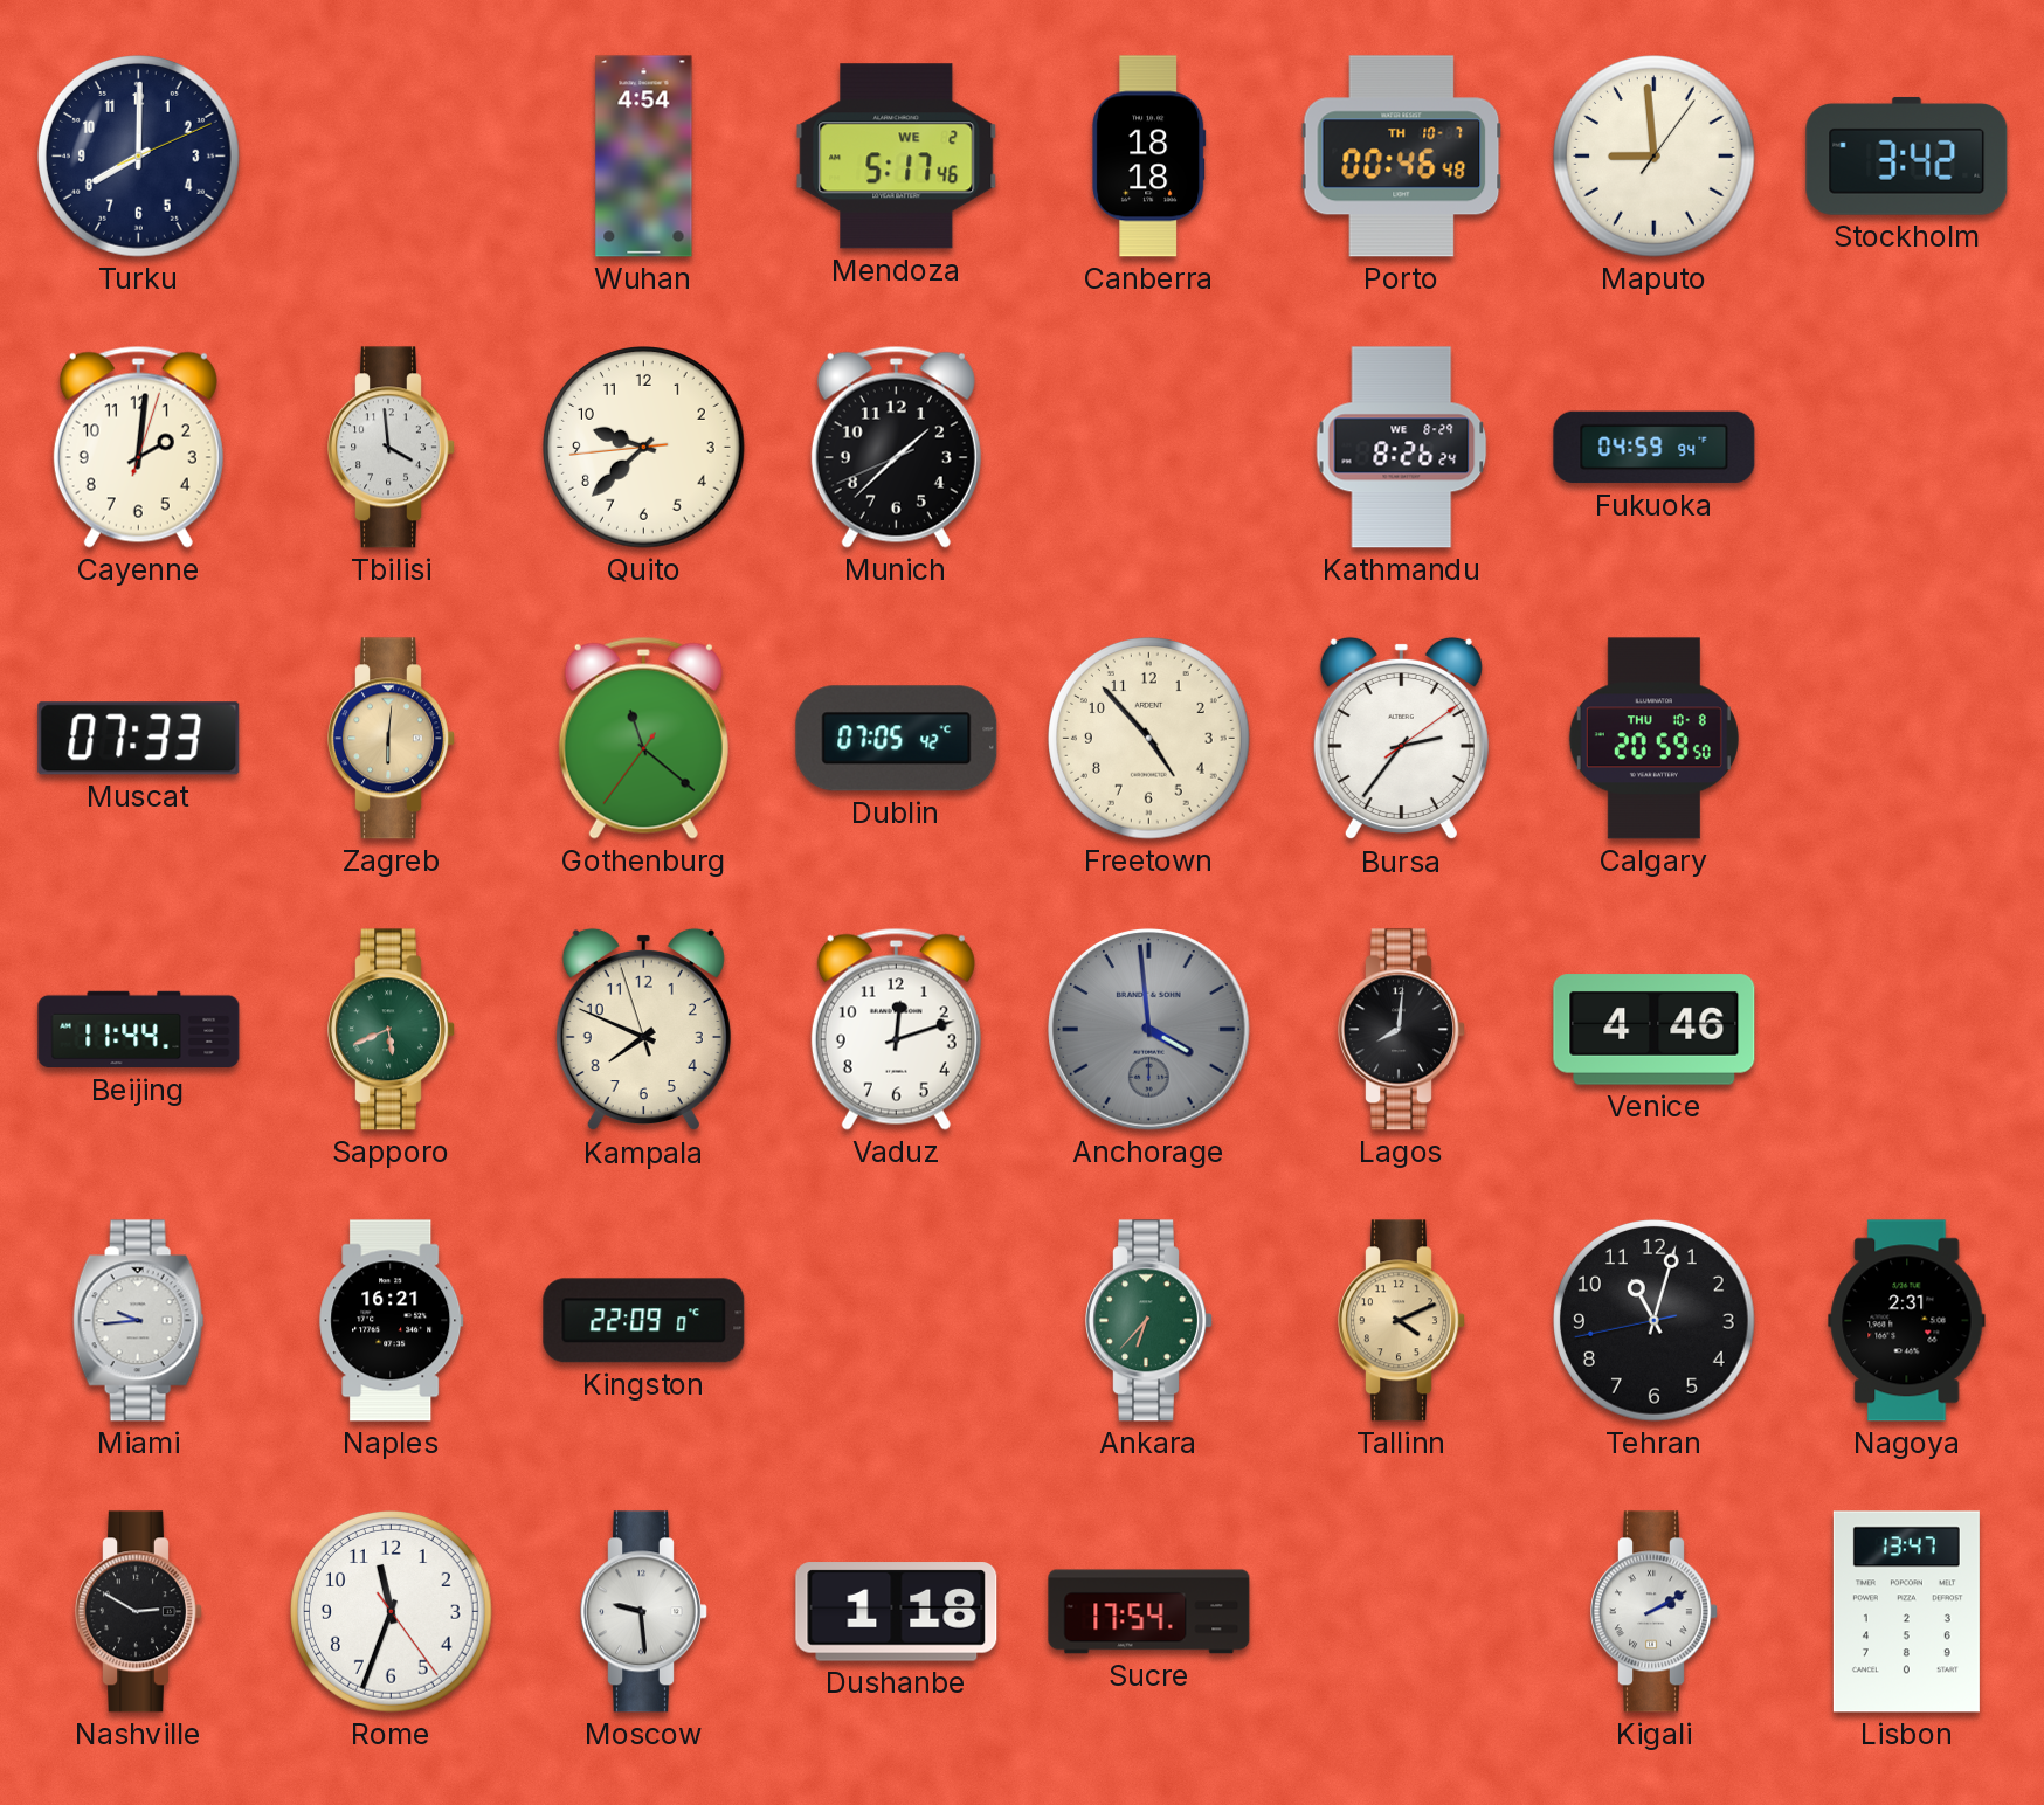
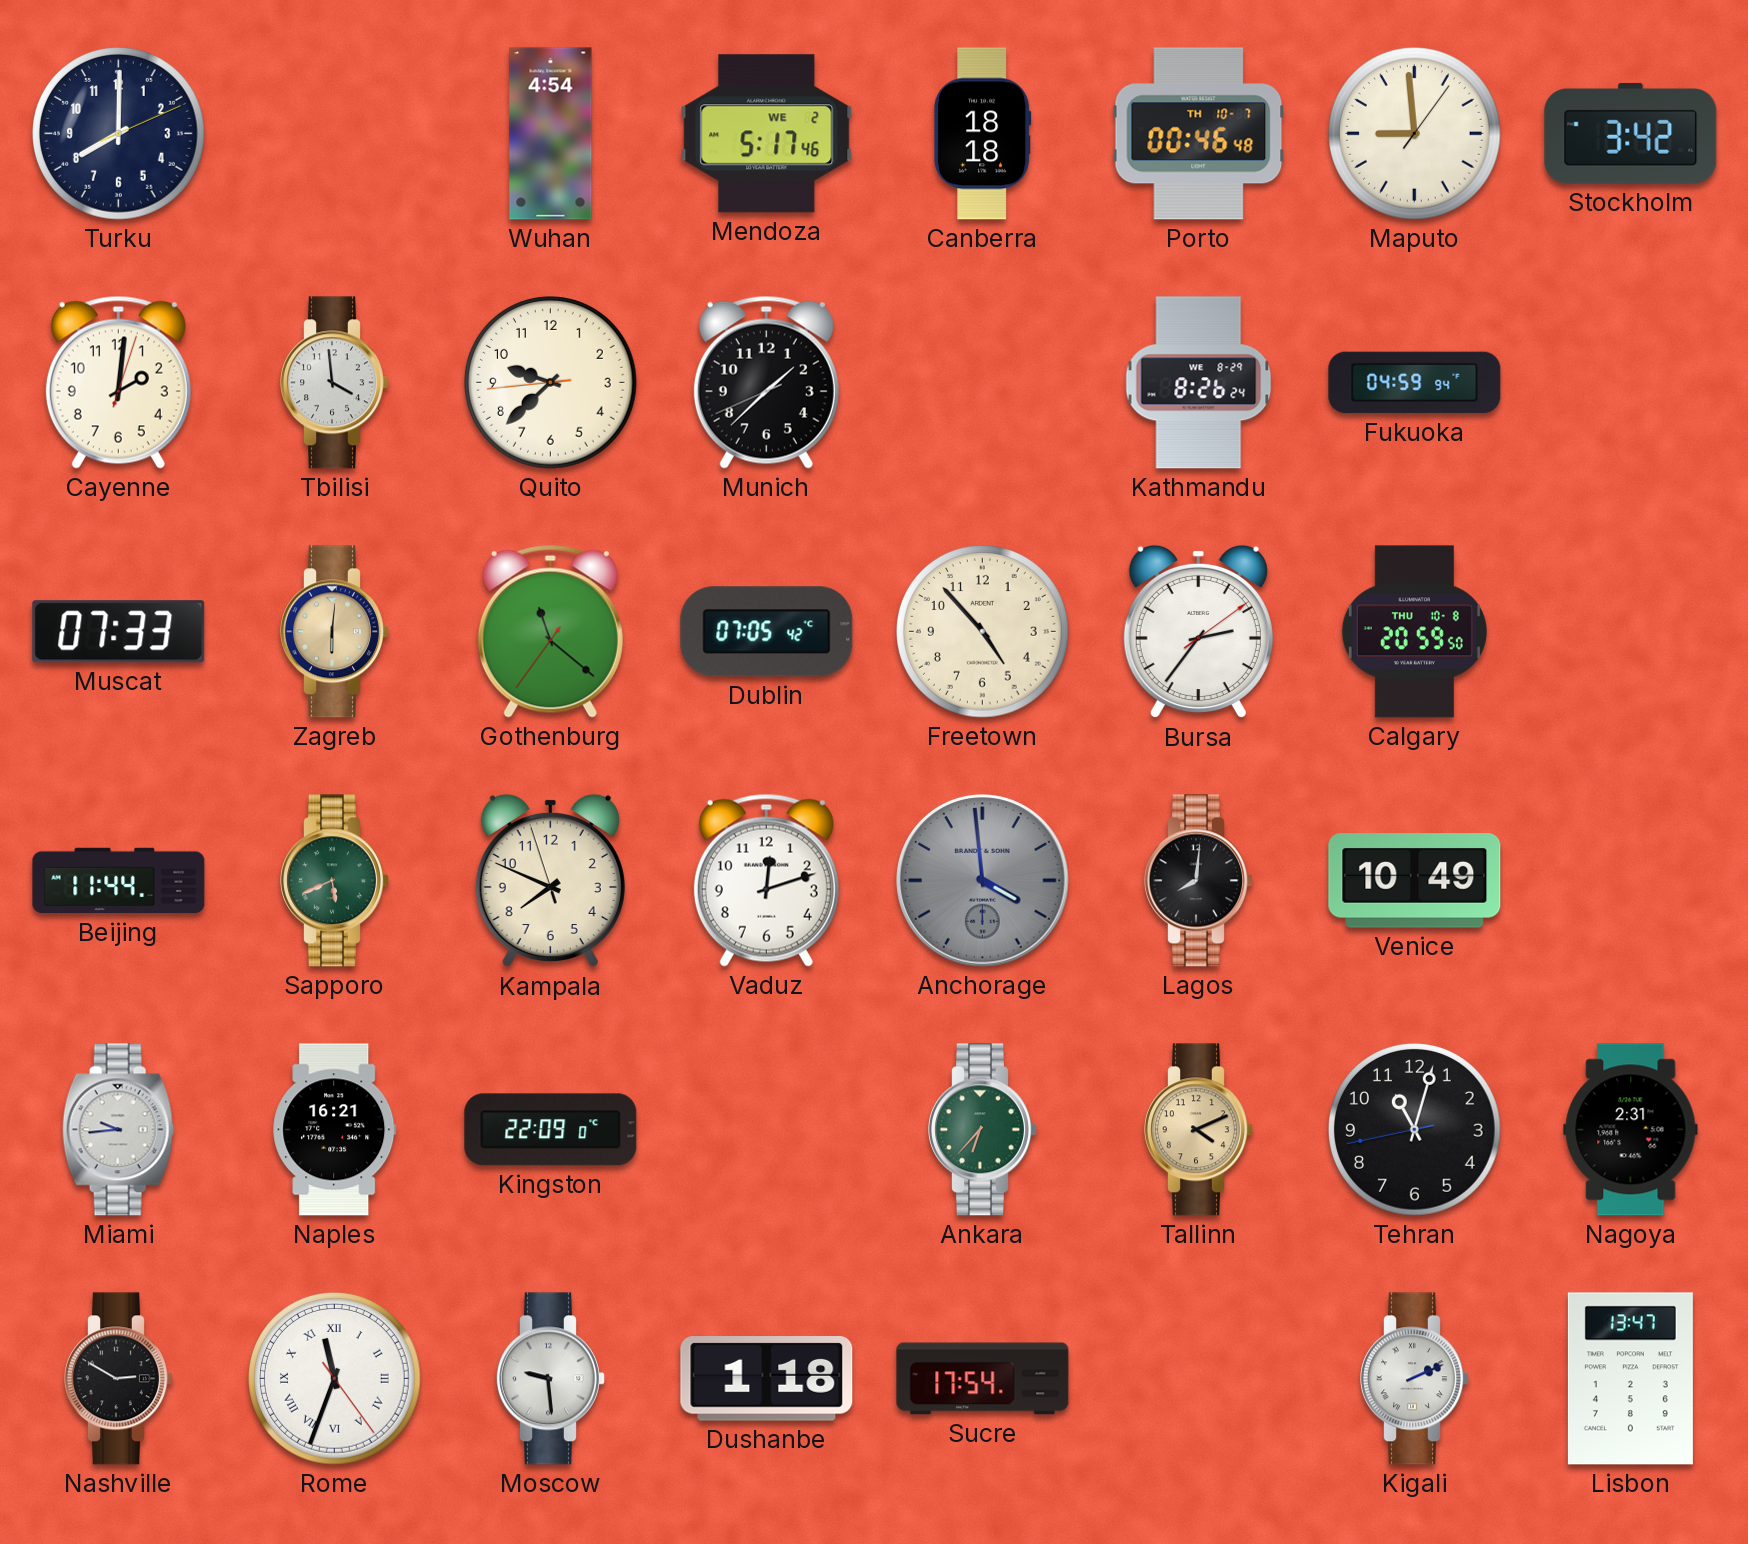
Venice: 4:46 -> 10:49 (1415, 881)
Rome numerals: Arabic -> Roman (335, 1379)
Kigali: 2:10 -> 2:11 (1415, 1379)
